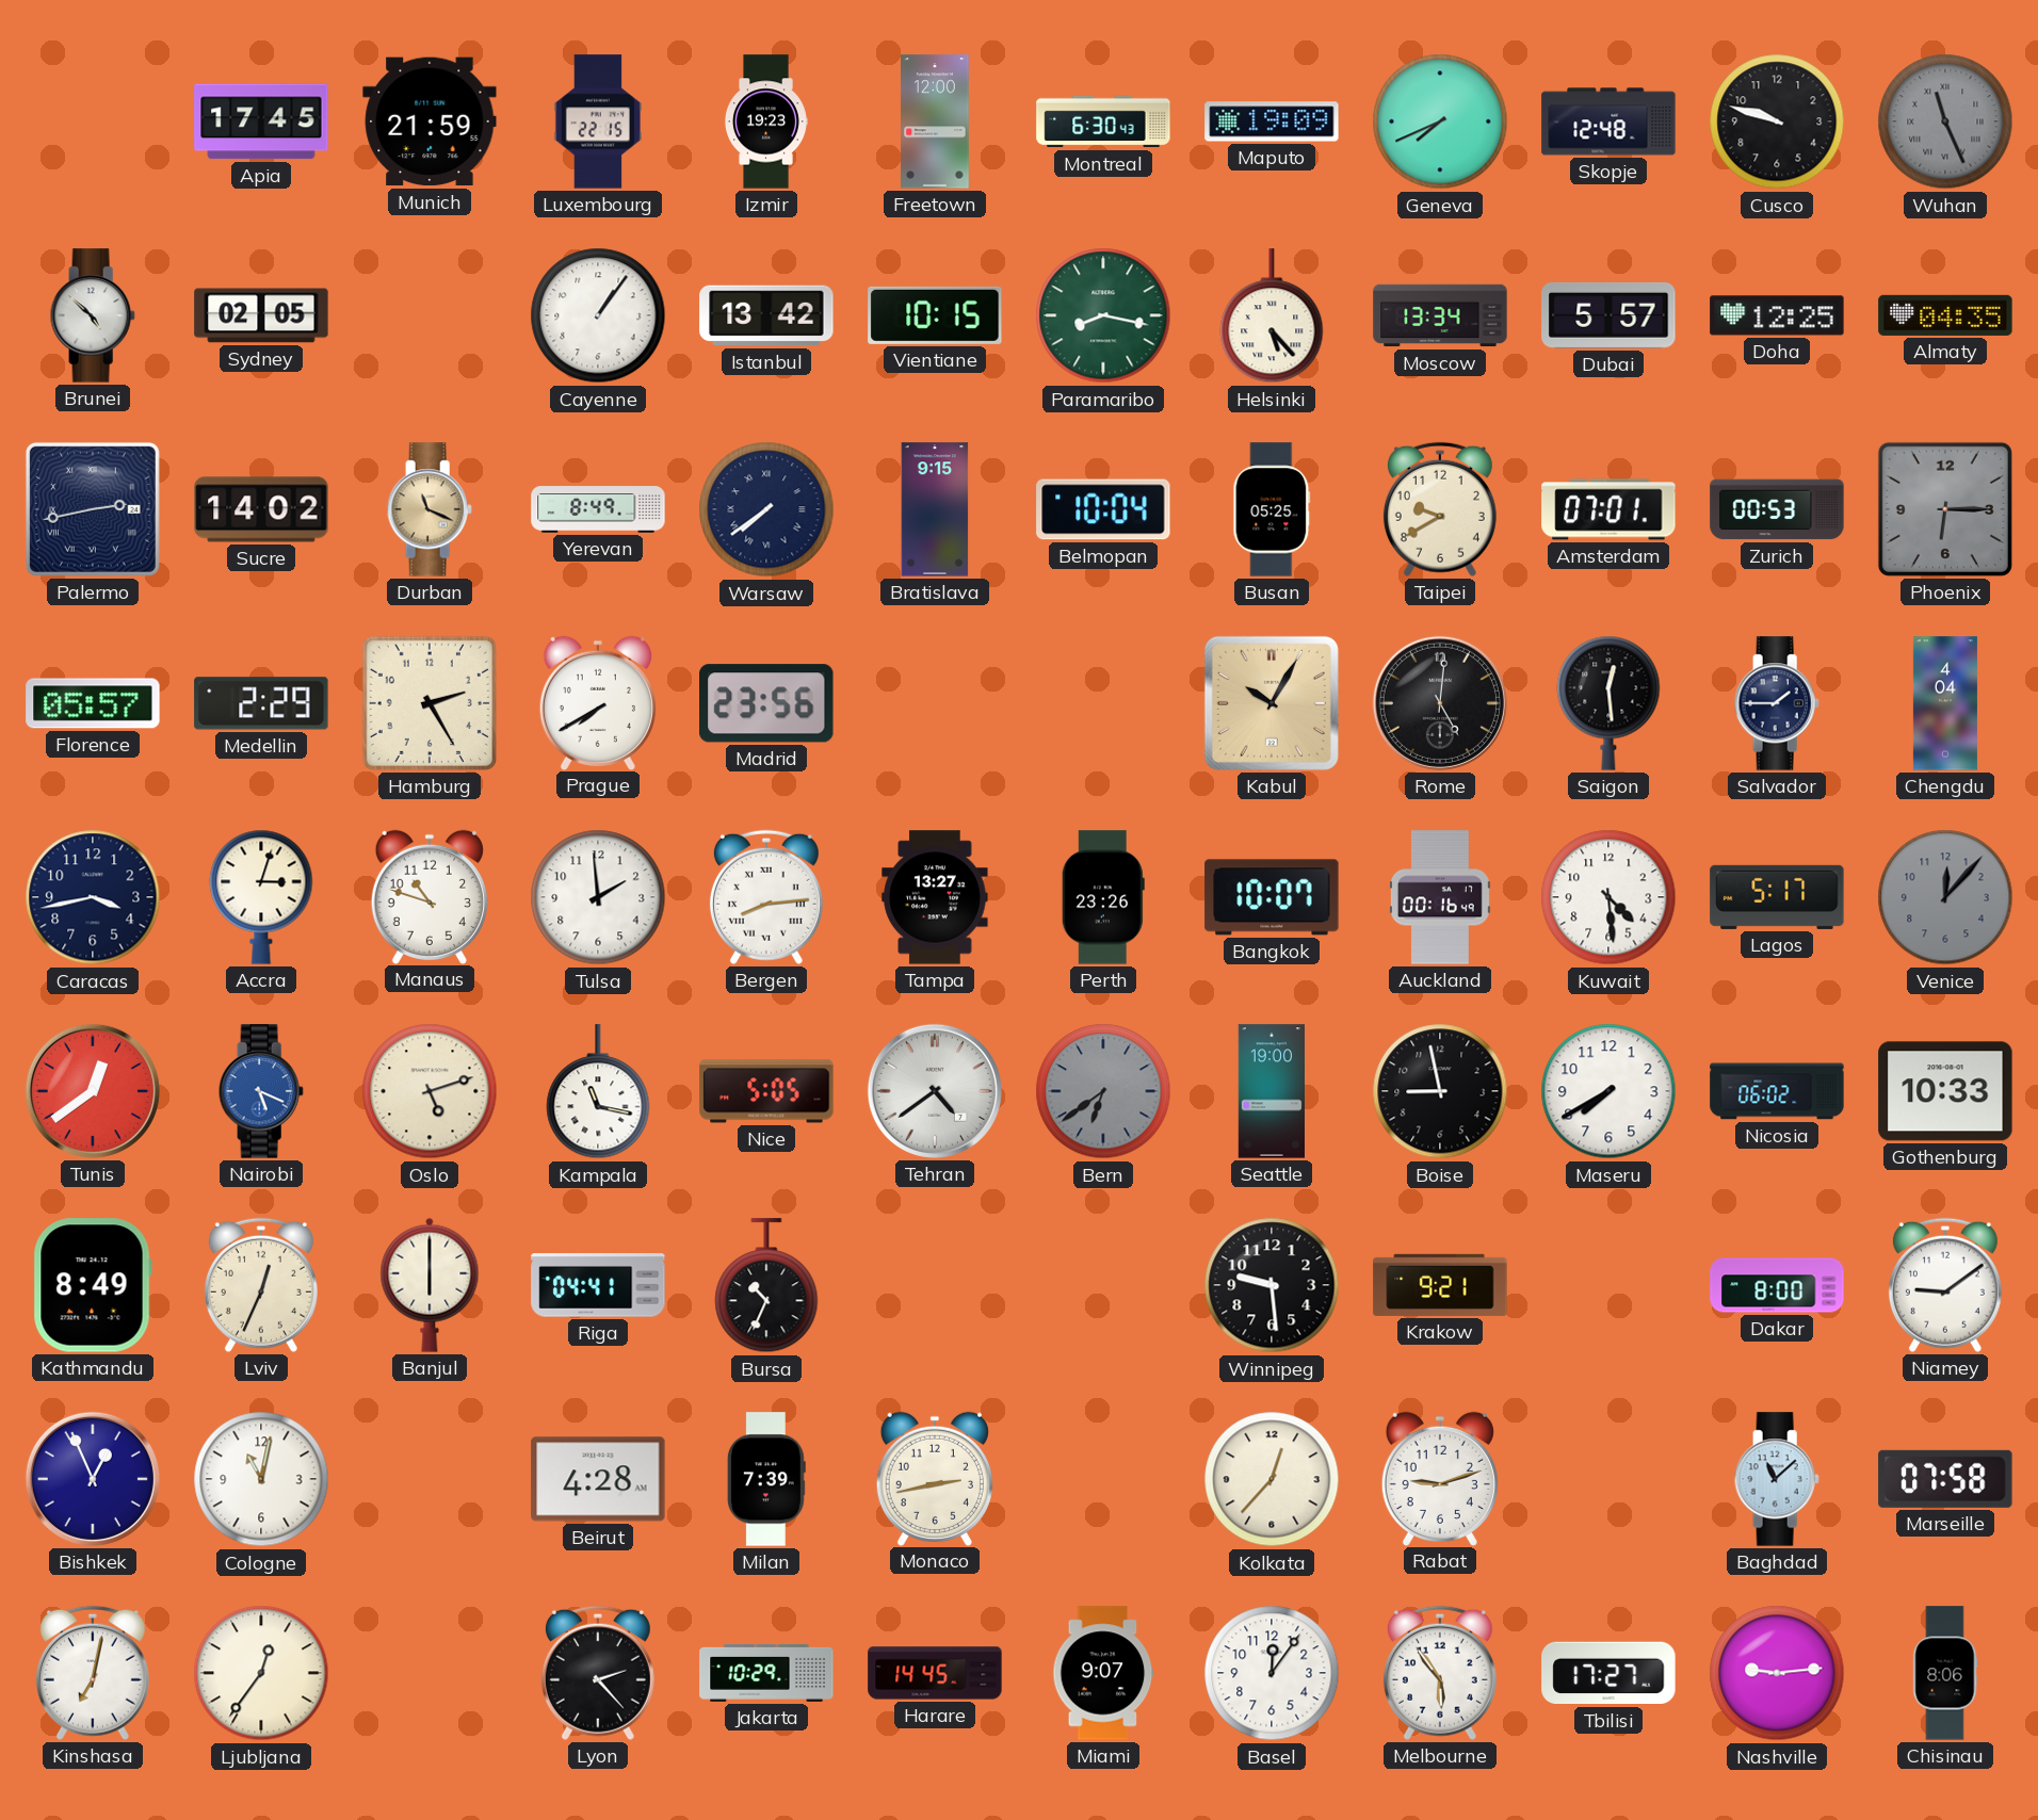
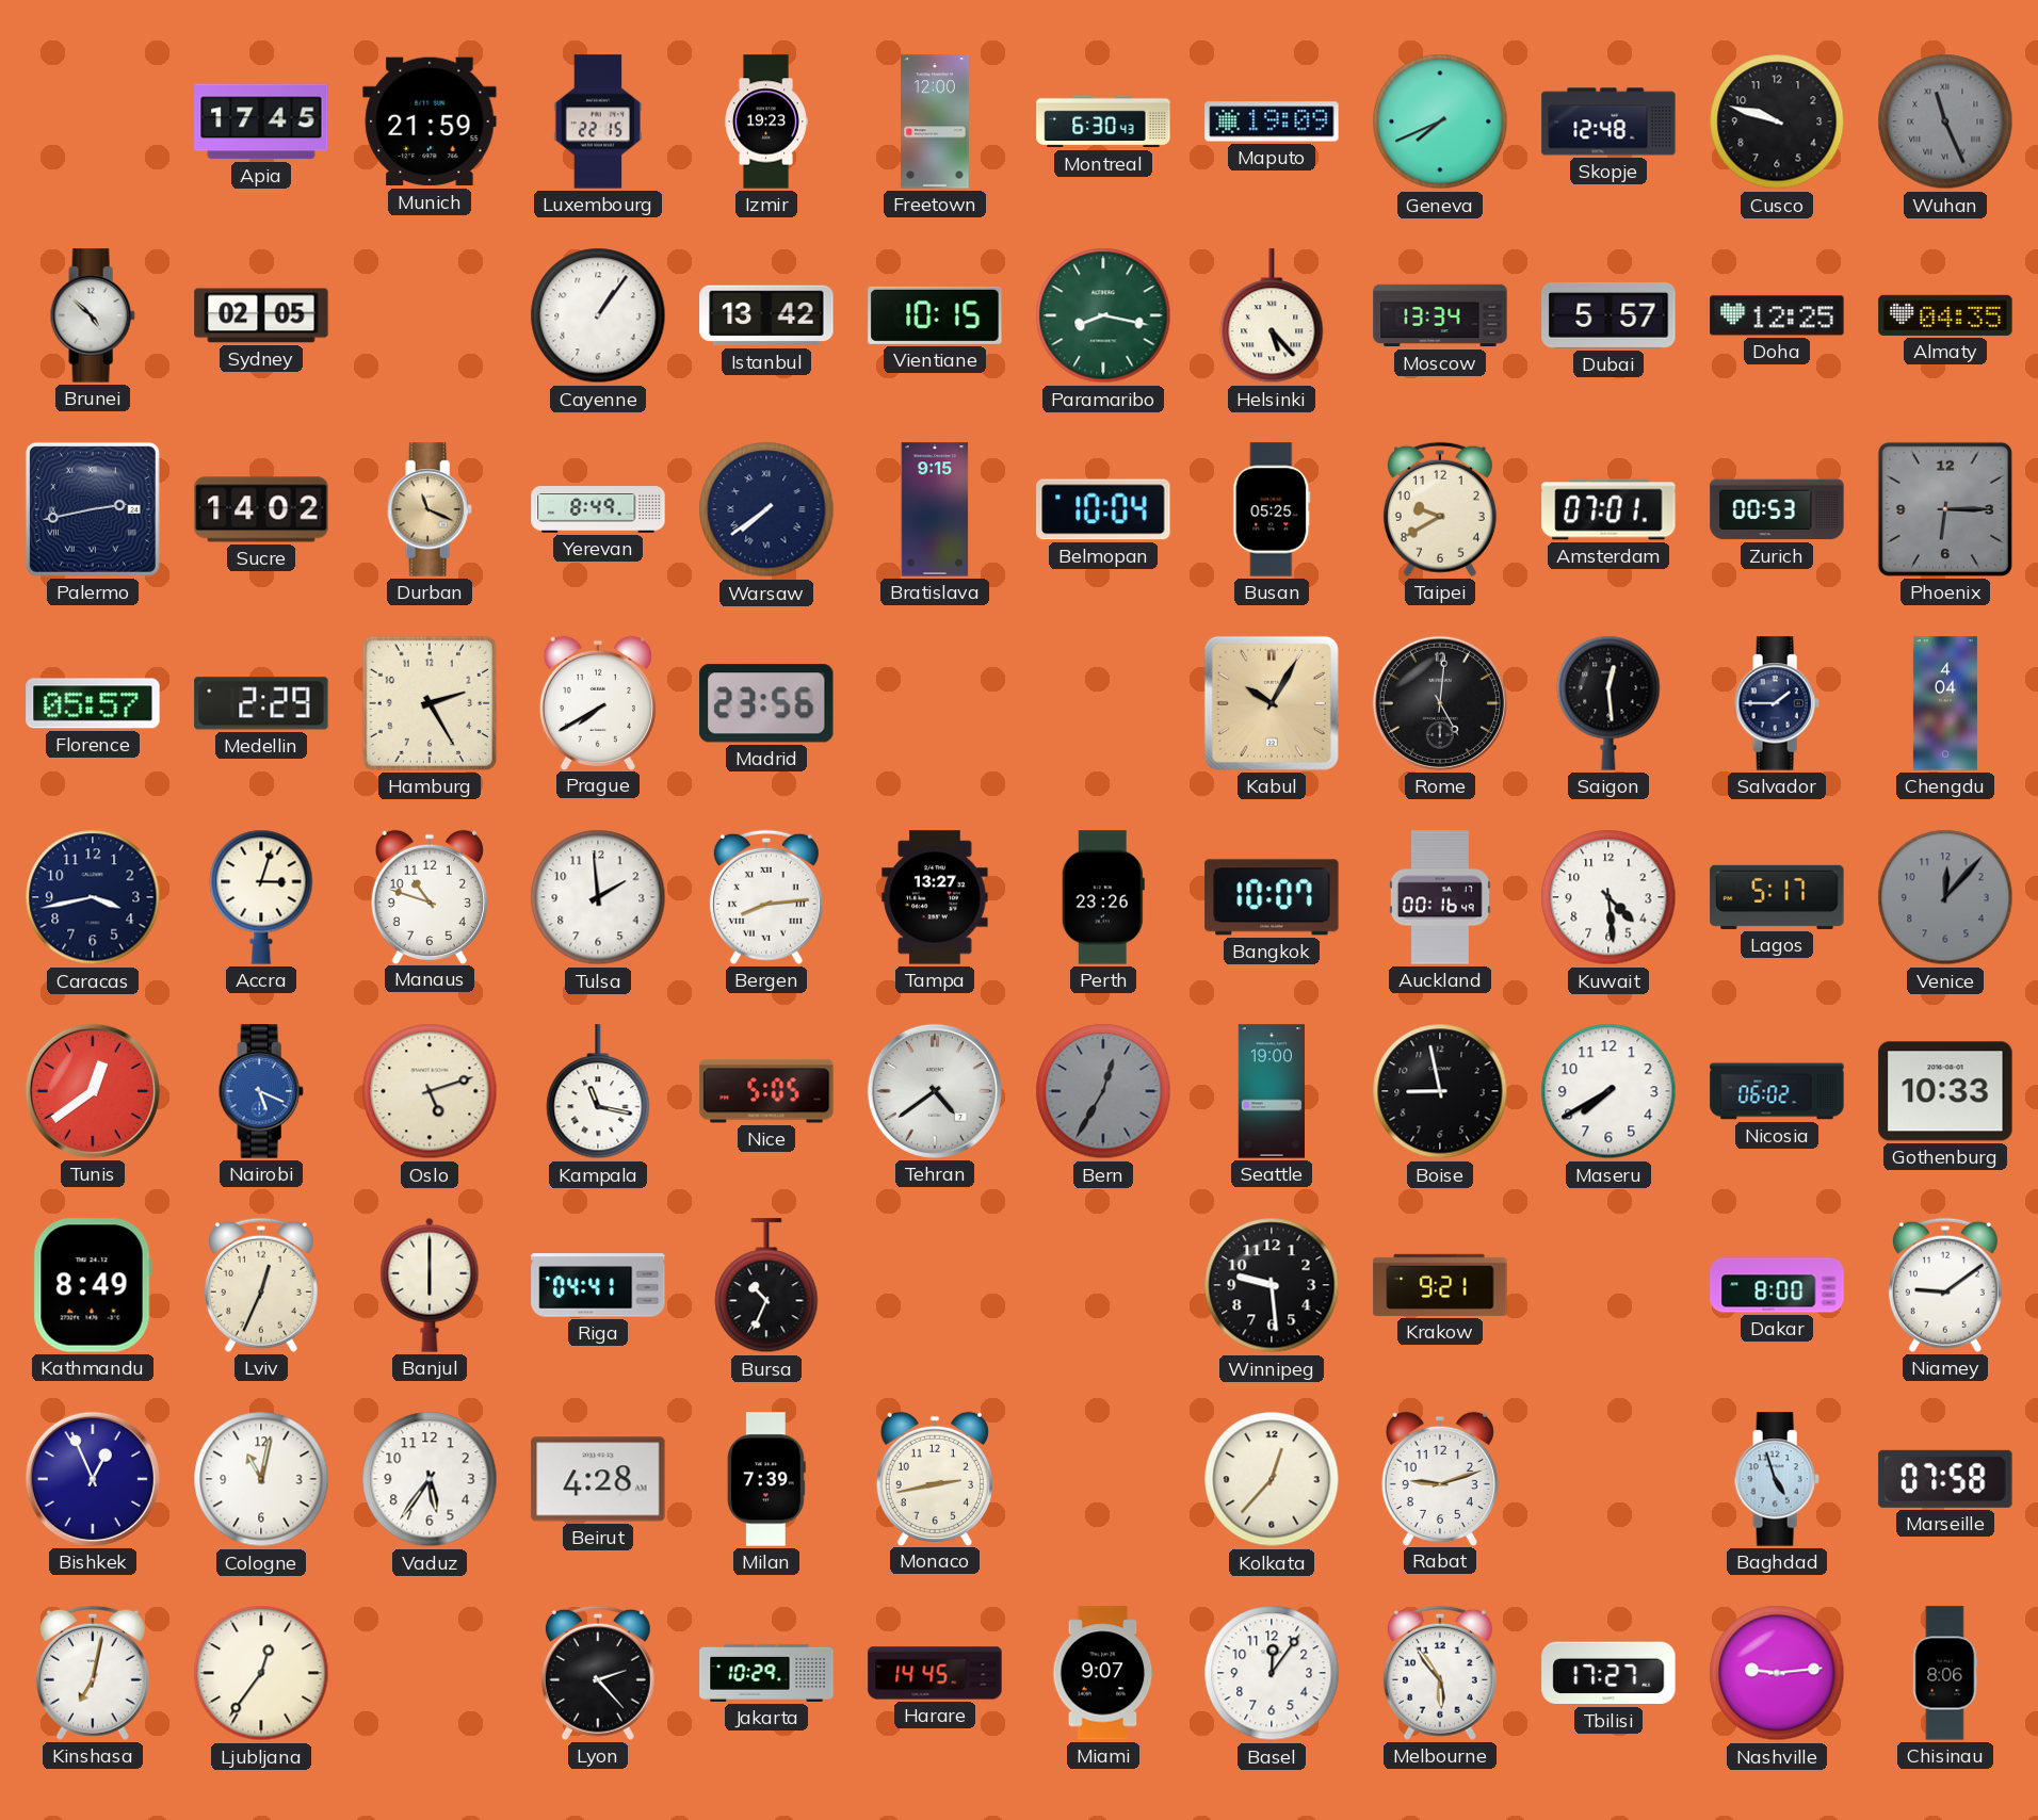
Bern: 6:39 -> 12:35 (1103, 1091)
Vaduz: none -> 5:36 (430, 1479)
Baghdad: 11:08 -> 4:57 (1777, 1479)
